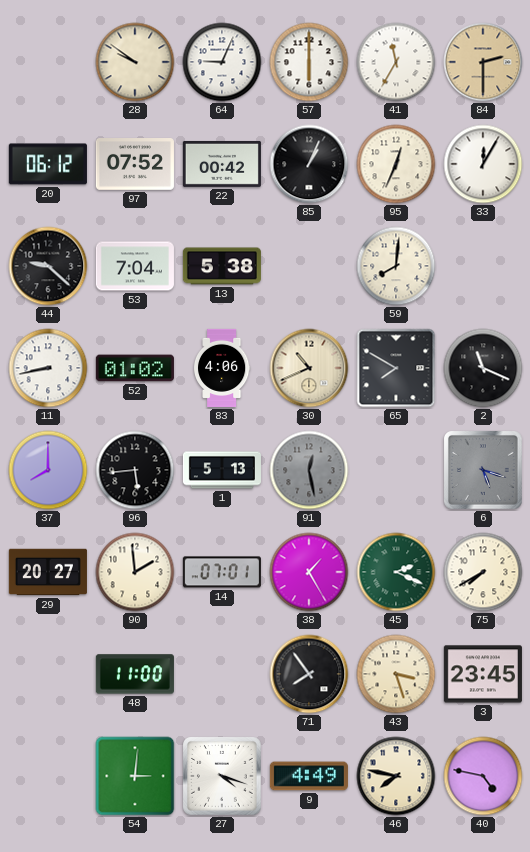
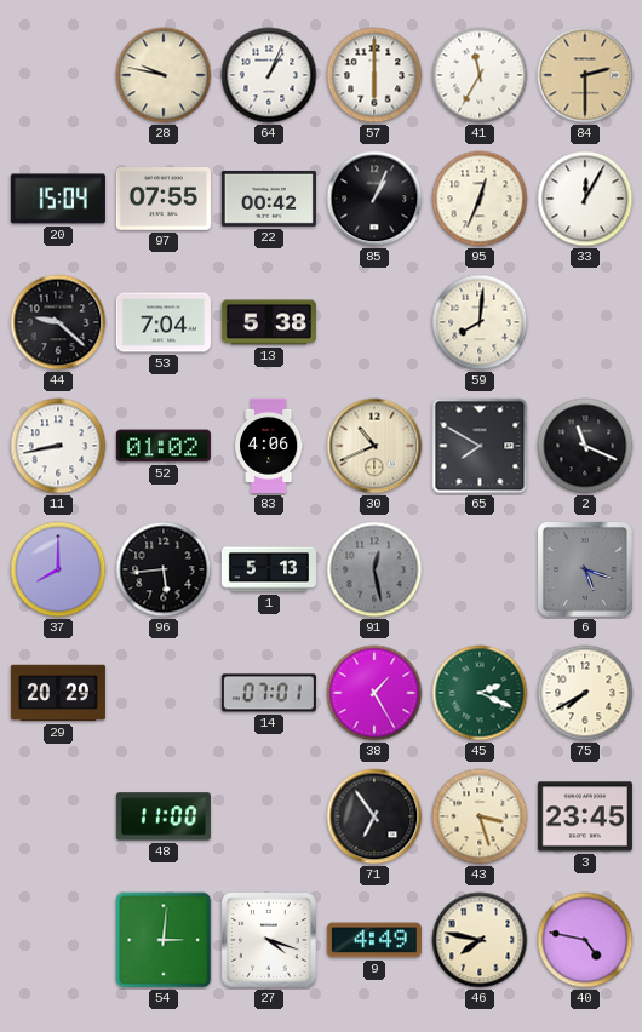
28: 9:51 -> 9:47 (164, 75)
64: 9:04 -> 1:04 (269, 75)
20: 06:12 -> 15:04 (58, 199)
97: 07:52 -> 07:55 (164, 200)
29: 20:27 -> 20:29 (58, 693)
90: 1:59 -> none (135, 572)
71: 7:54 -> 6:54 (374, 816)
